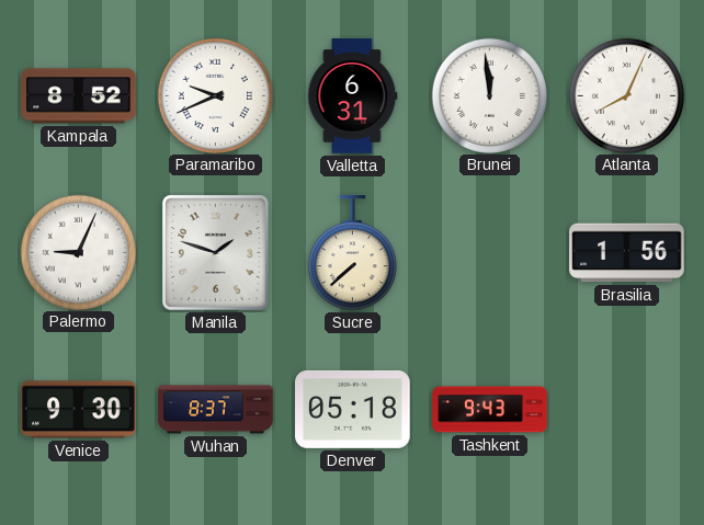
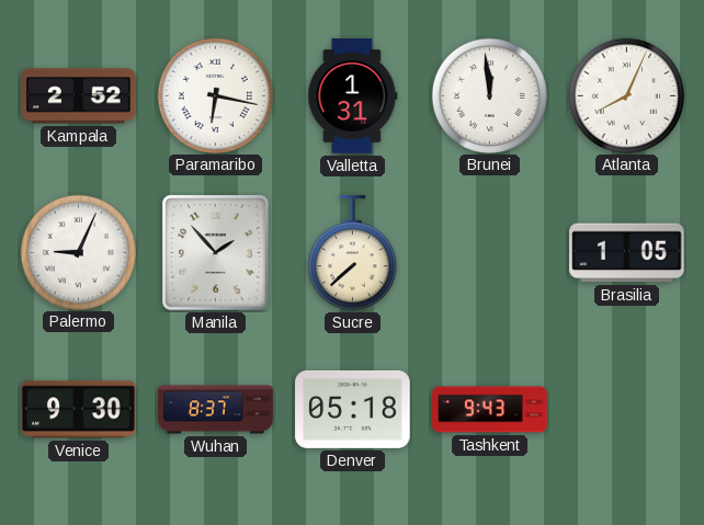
Kampala: 8:52 -> 2:52 (79, 96)
Paramaribo: 9:41 -> 6:17 (215, 95)
Valletta: 6:31 -> 1:31 (353, 96)
Manila: 1:48 -> 1:53 (216, 253)
Brasilia: 1:56 -> 1:05 (627, 253)
